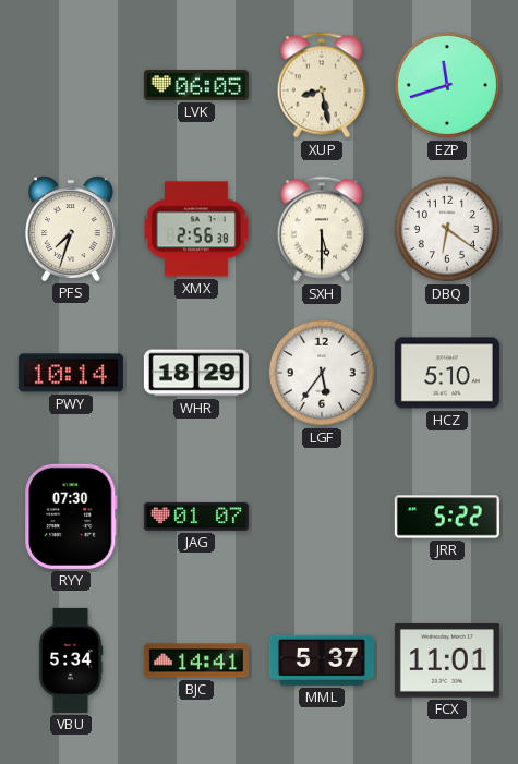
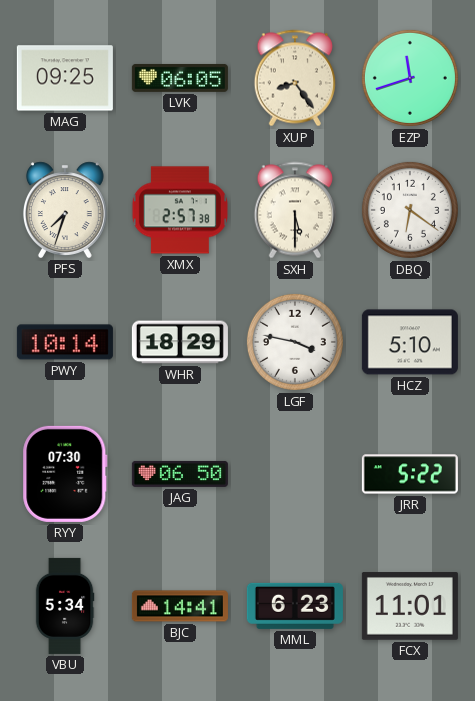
MAG: none -> 09:25 (65, 78)
XUP: 8:28 -> 8:24 (294, 78)
XMX: 2:56 -> 2:57 (180, 210)
LGF: 5:36 -> 3:47 (295, 342)
JAG: 01:07 -> 06:50 (180, 474)
MML: 5:37 -> 6:23 (295, 606)
